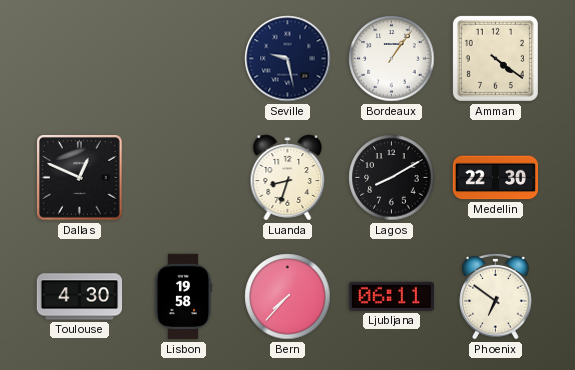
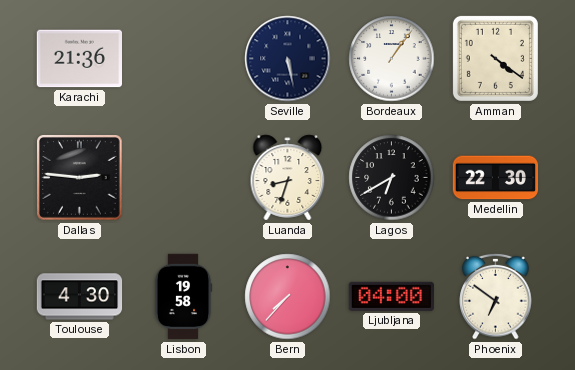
Karachi: none -> 21:36 (79, 59)
Seville: 9:28 -> 5:28 (288, 59)
Dallas: 12:49 -> 2:46 (80, 178)
Lagos: 8:10 -> 6:40 (392, 178)
Ljubljana: 06:11 -> 04:00 (391, 296)
